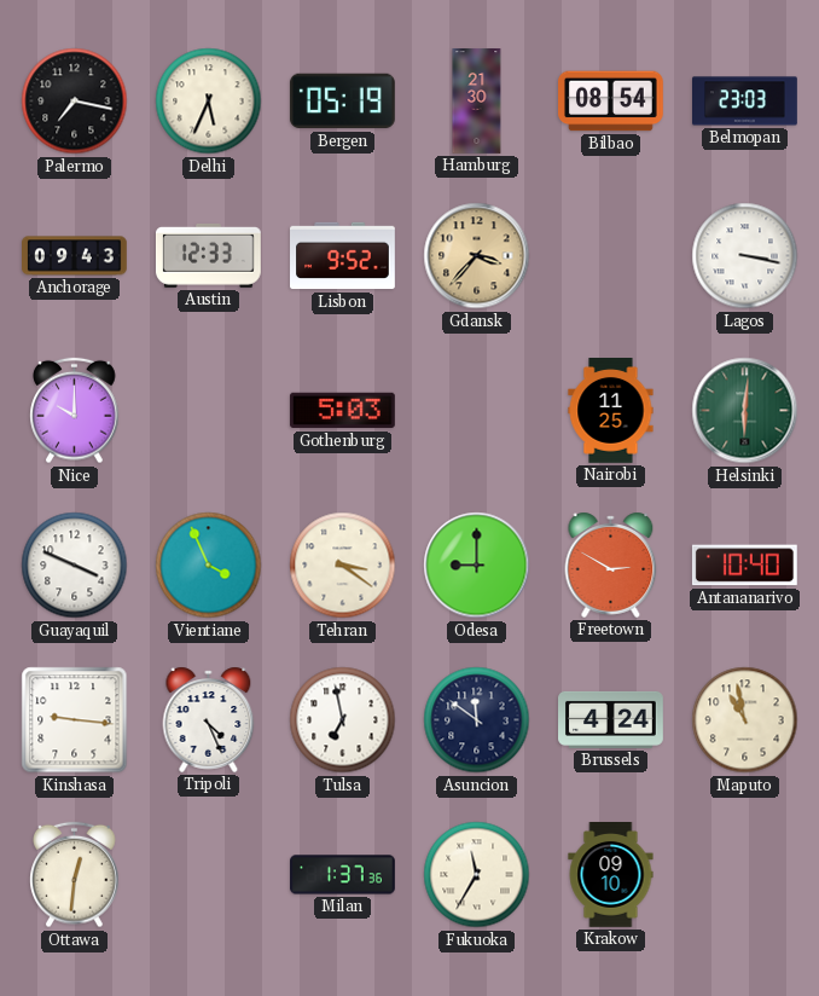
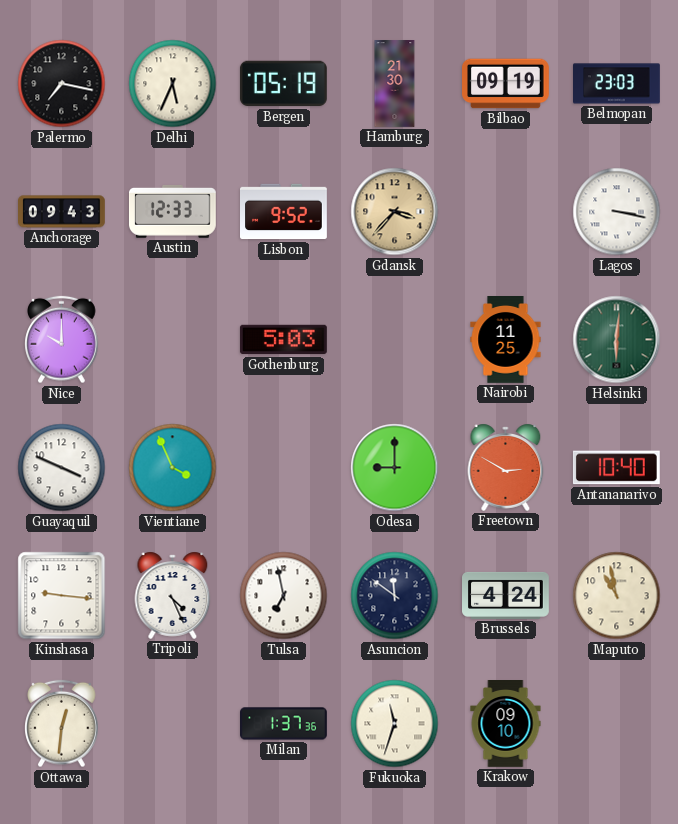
Bilbao: 08:54 -> 09:19 (506, 84)
Tehran: 3:21 -> none (343, 566)
Fukuoka: 11:35 -> 11:33 (395, 724)
